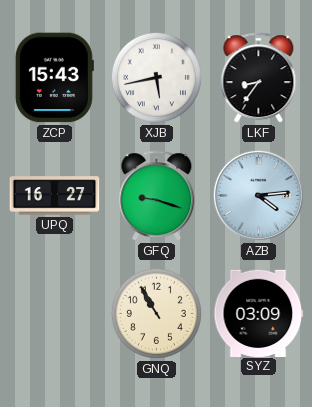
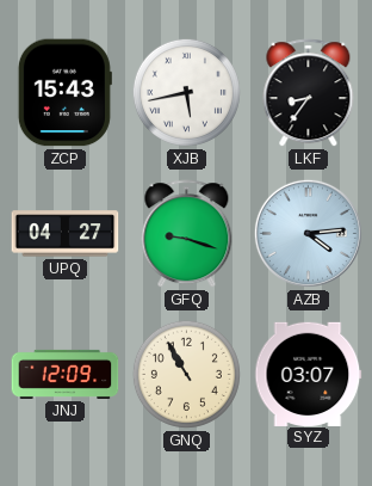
UPQ: 16:27 -> 04:27 (66, 234)
JNJ: none -> 12:09 (66, 374)
SYZ: 03:09 -> 03:07 (309, 374)
